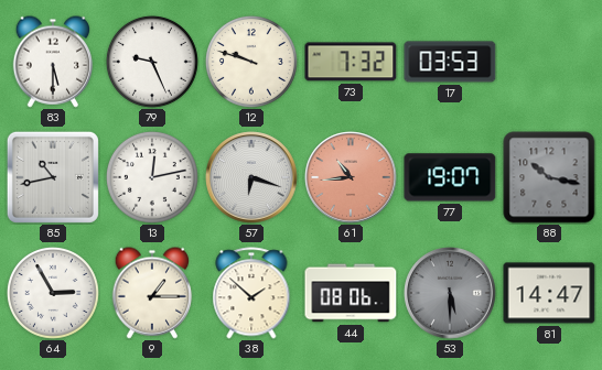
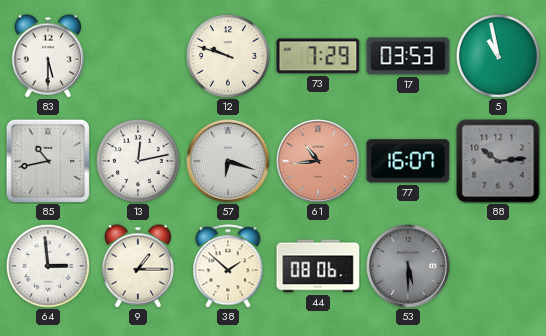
79: 9:26 -> none (152, 62)
73: 7:32 -> 7:29 (318, 56)
5: none -> 10:58 (498, 56)
77: 19:07 -> 16:07 (408, 161)
88: 10:17 -> 10:14 (498, 161)
64: 2:55 -> 2:59 (48, 266)
81: 14:47 -> none (549, 293)
